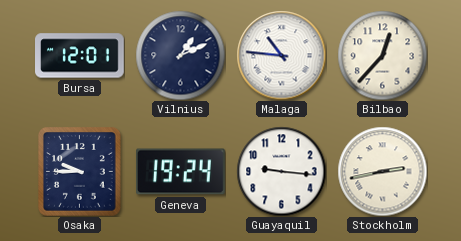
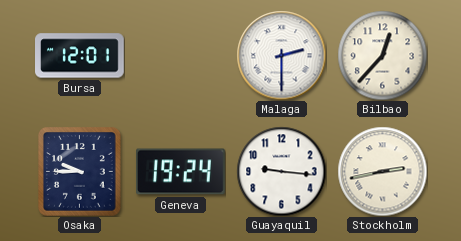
Vilnius: 1:11 -> none (180, 55)
Malaga: 10:46 -> 2:30 (281, 55)
